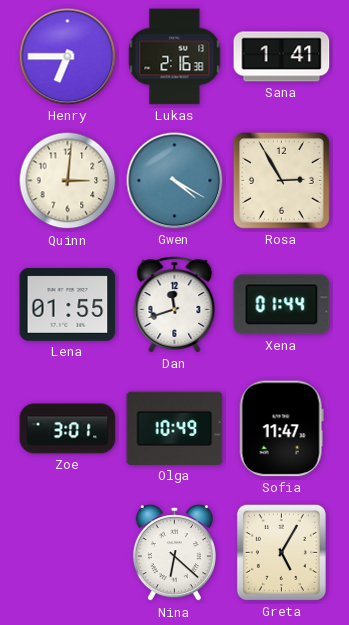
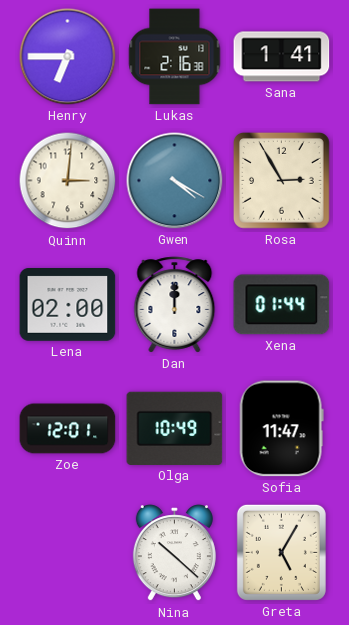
Lena: 01:55 -> 02:00 (68, 305)
Dan: 11:42 -> 12:00 (175, 305)
Zoe: 3:01 -> 12:01 (68, 429)
Nina: 6:22 -> 10:22 (174, 553)
